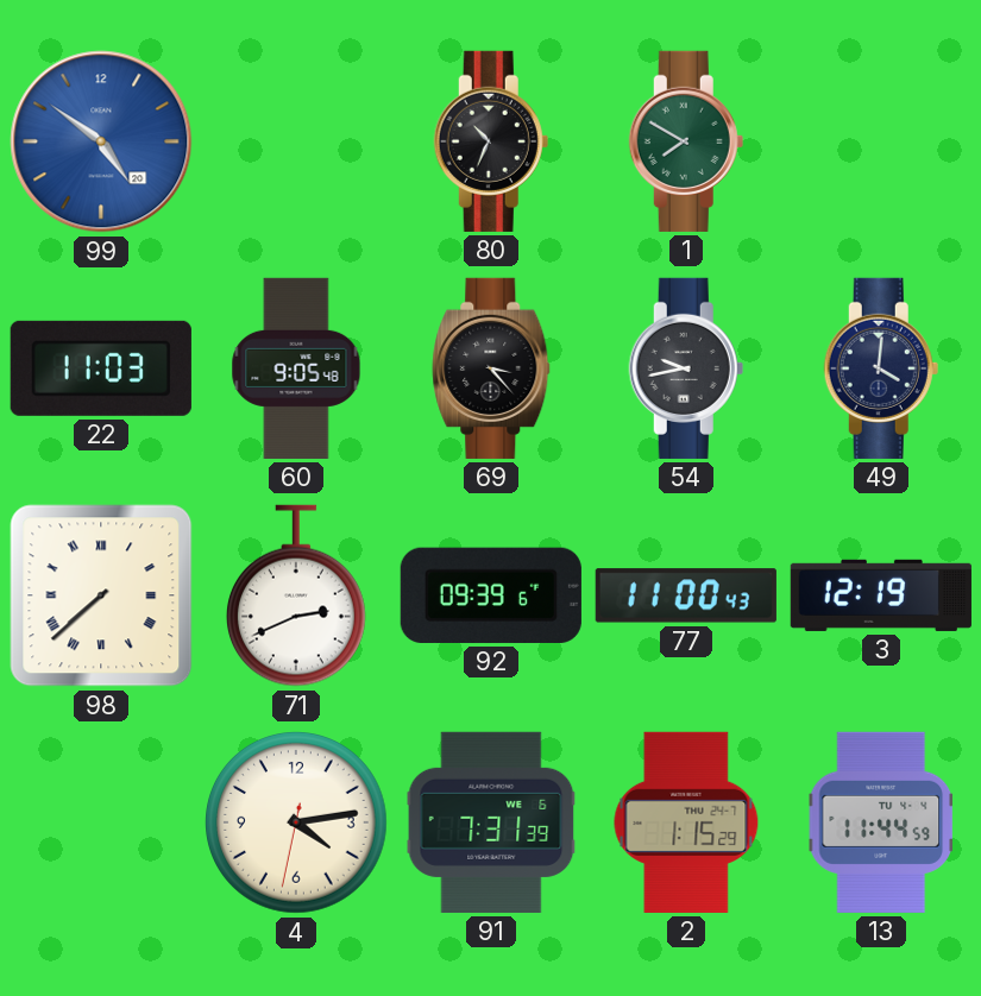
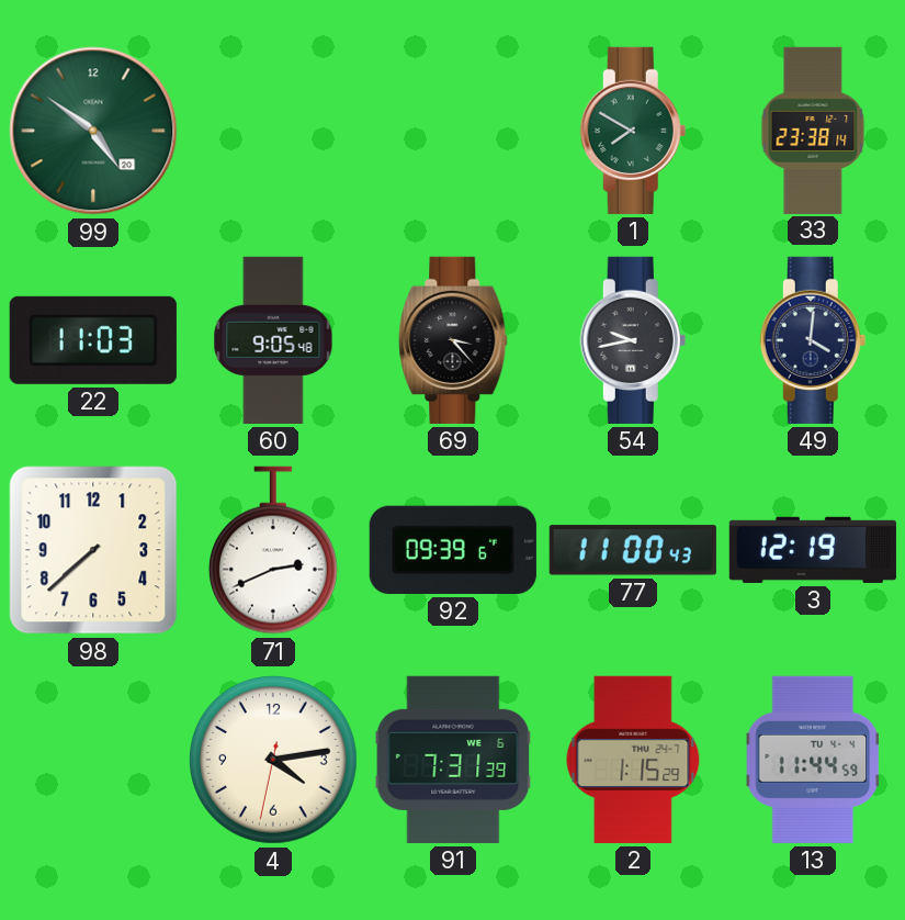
99 dial: blue -> green (93, 131)
80: 10:34 -> none (491, 141)
33: none -> 23:38 (813, 130)
98 numerals: Roman -> Arabic (93, 550)
